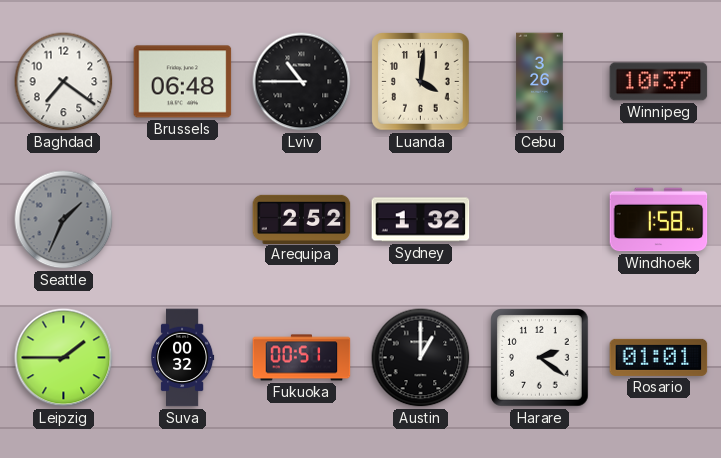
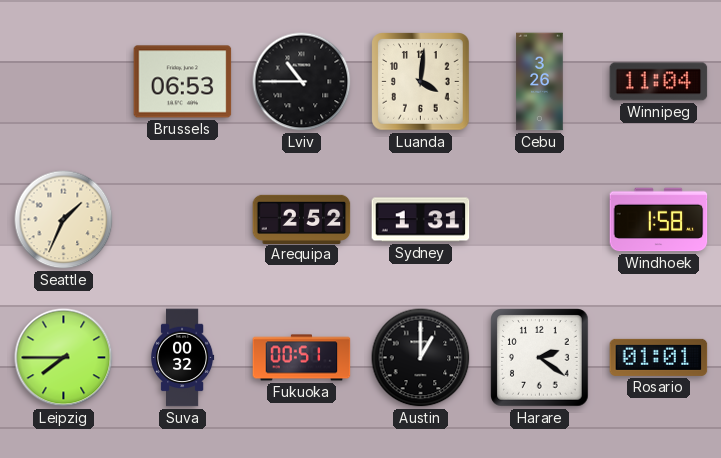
Baghdad: 7:21 -> none (64, 82)
Brussels: 06:48 -> 06:53 (183, 82)
Winnipeg: 10:37 -> 11:04 (659, 82)
Seattle dial: grey -> cream (64, 220)
Sydney: 1:32 -> 1:31 (421, 220)
Leipzig: 1:45 -> 7:45 (64, 358)
